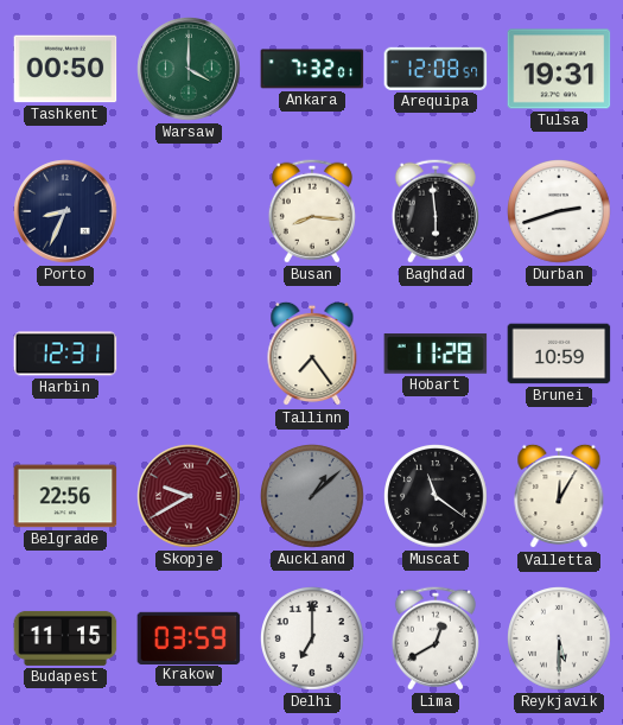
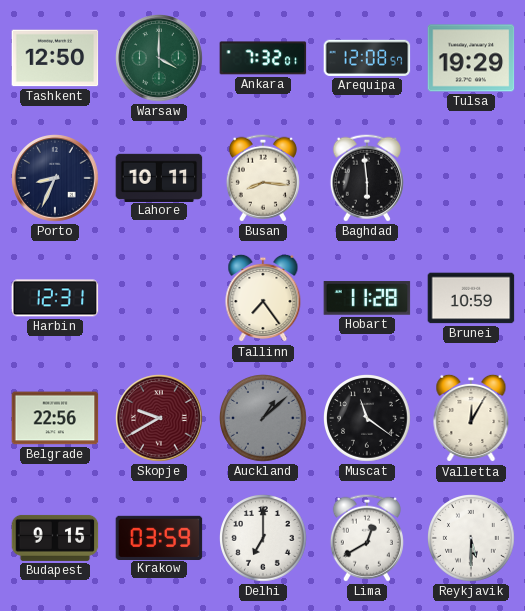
Tashkent: 00:50 -> 12:50 (55, 58)
Tulsa: 19:31 -> 19:29 (471, 58)
Lahore: none -> 10:11 (159, 177)
Durban: 2:42 -> none (560, 212)
Budapest: 11:15 -> 9:15 (55, 538)
